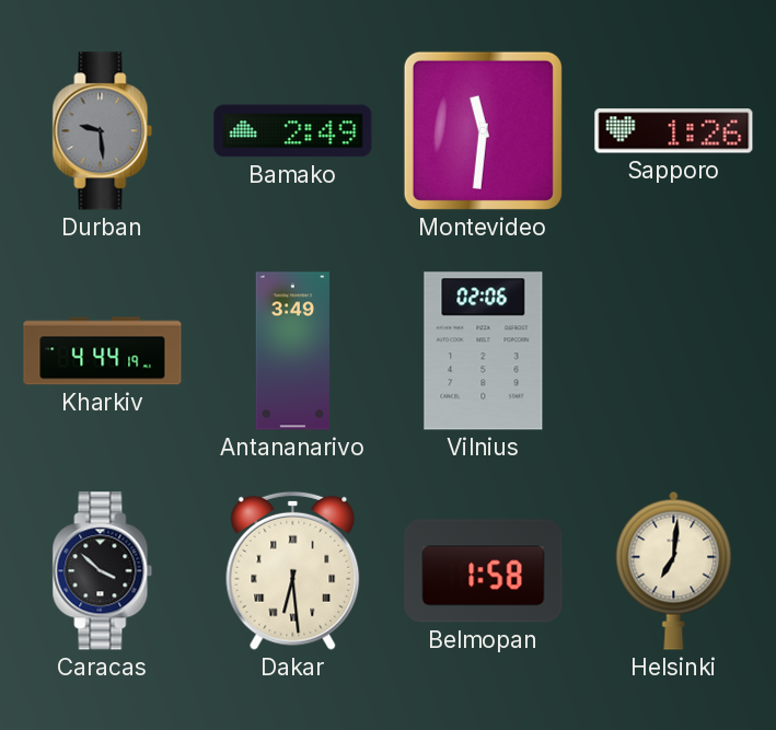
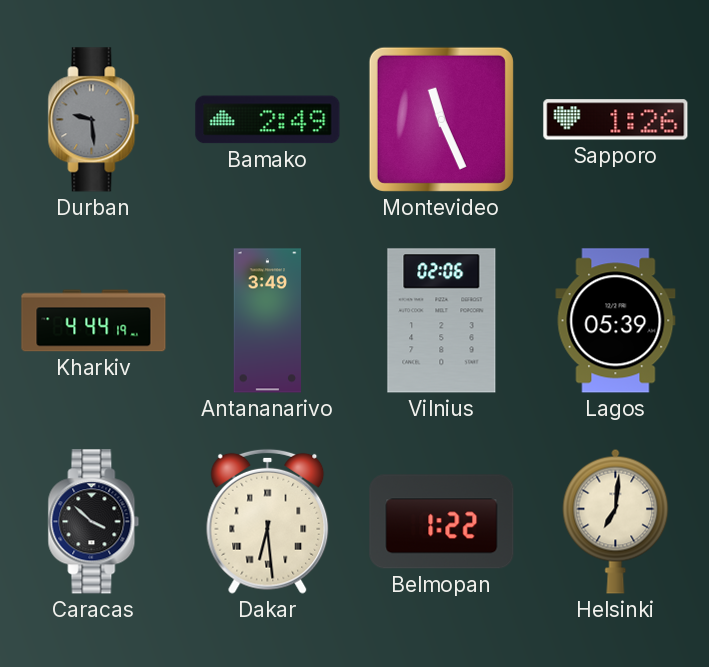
Montevideo: 11:31 -> 11:26 (441, 119)
Lagos: none -> 05:39 (616, 321)
Belmopan: 1:58 -> 1:22 (442, 522)
